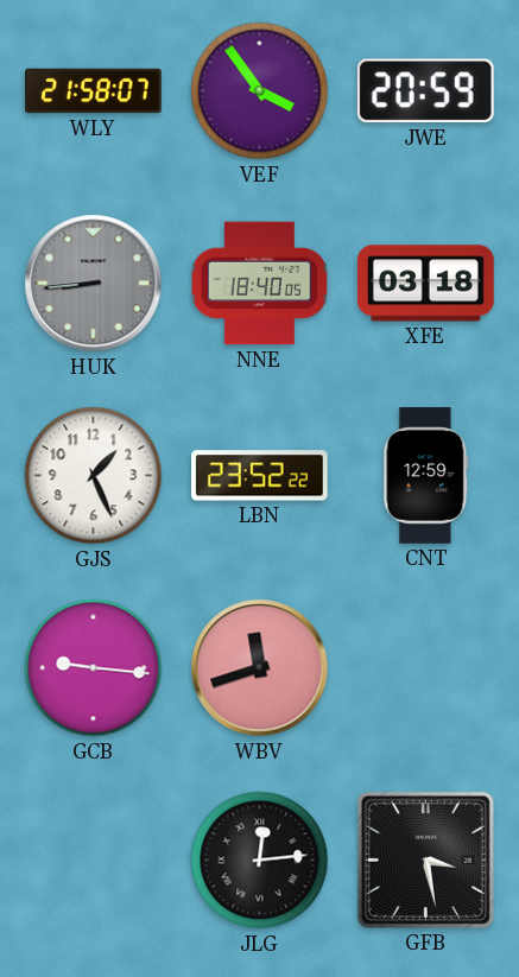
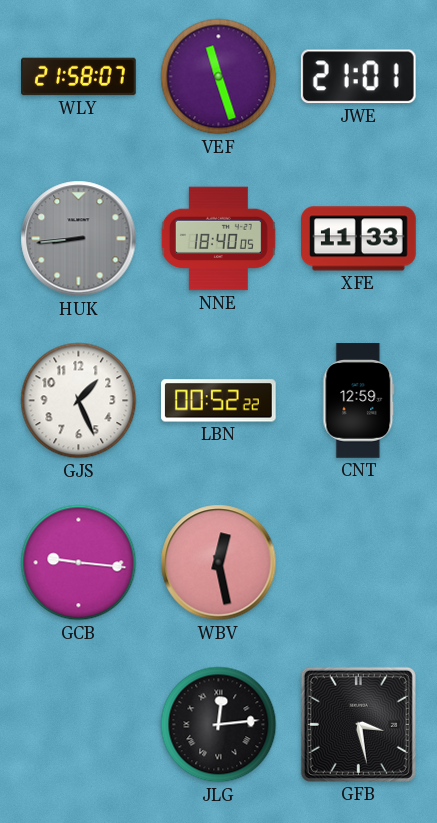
VEF: 3:54 -> 11:27 (219, 77)
JWE: 20:59 -> 21:01 (358, 77)
XFE: 03:18 -> 11:33 (359, 239)
LBN: 23:52 -> 00:52 (219, 401)
WBV: 11:42 -> 12:28 (219, 563)
